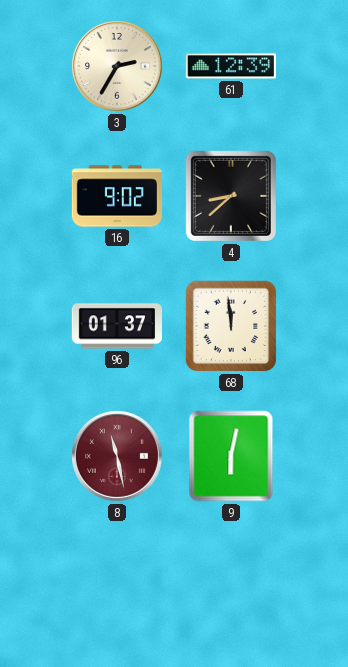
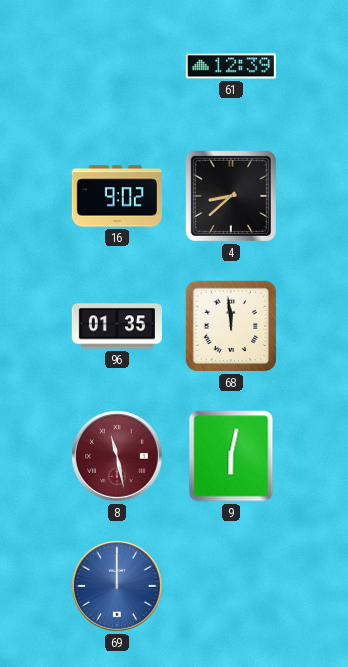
3: 2:35 -> none (118, 67)
96: 01:37 -> 01:35 (116, 326)
69: none -> 12:00 (118, 587)
